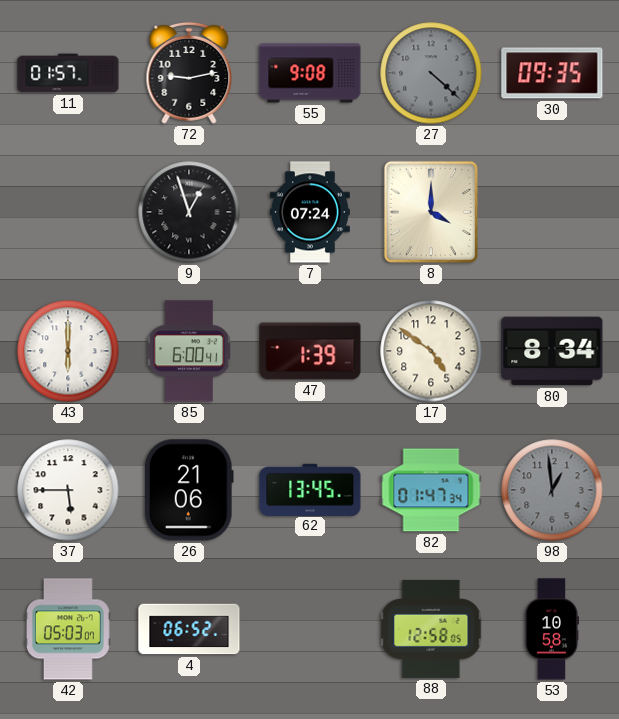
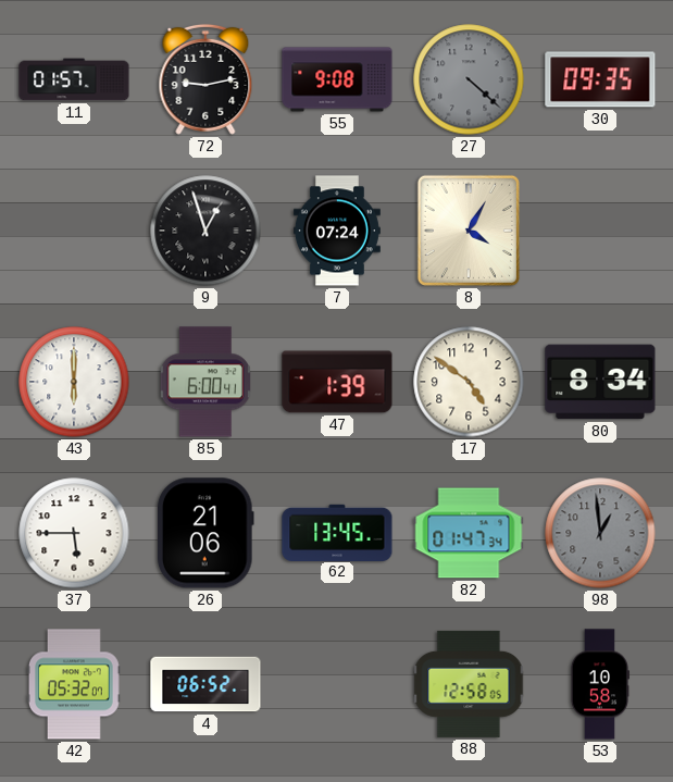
8: 4:00 -> 4:05 (469, 231)
42: 05:03 -> 05:32 (74, 684)
